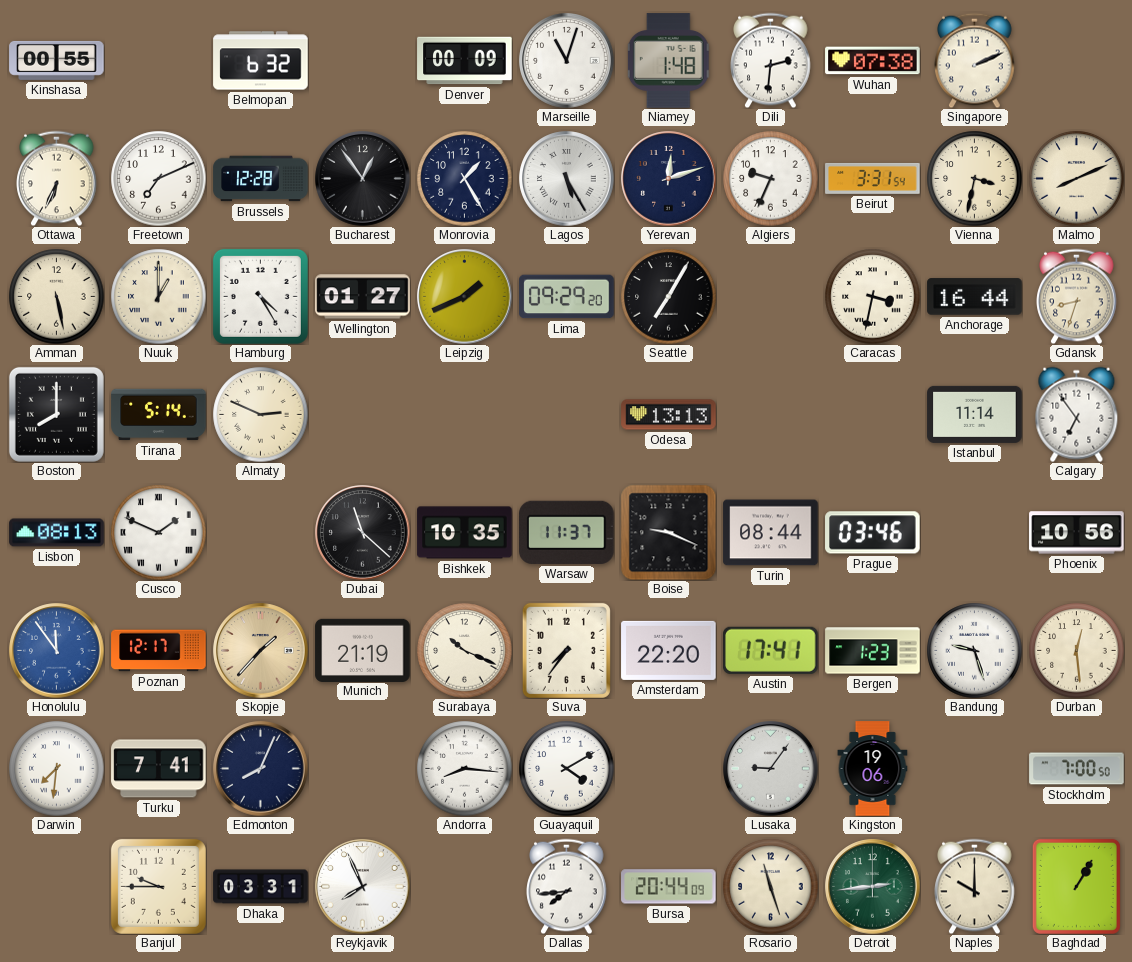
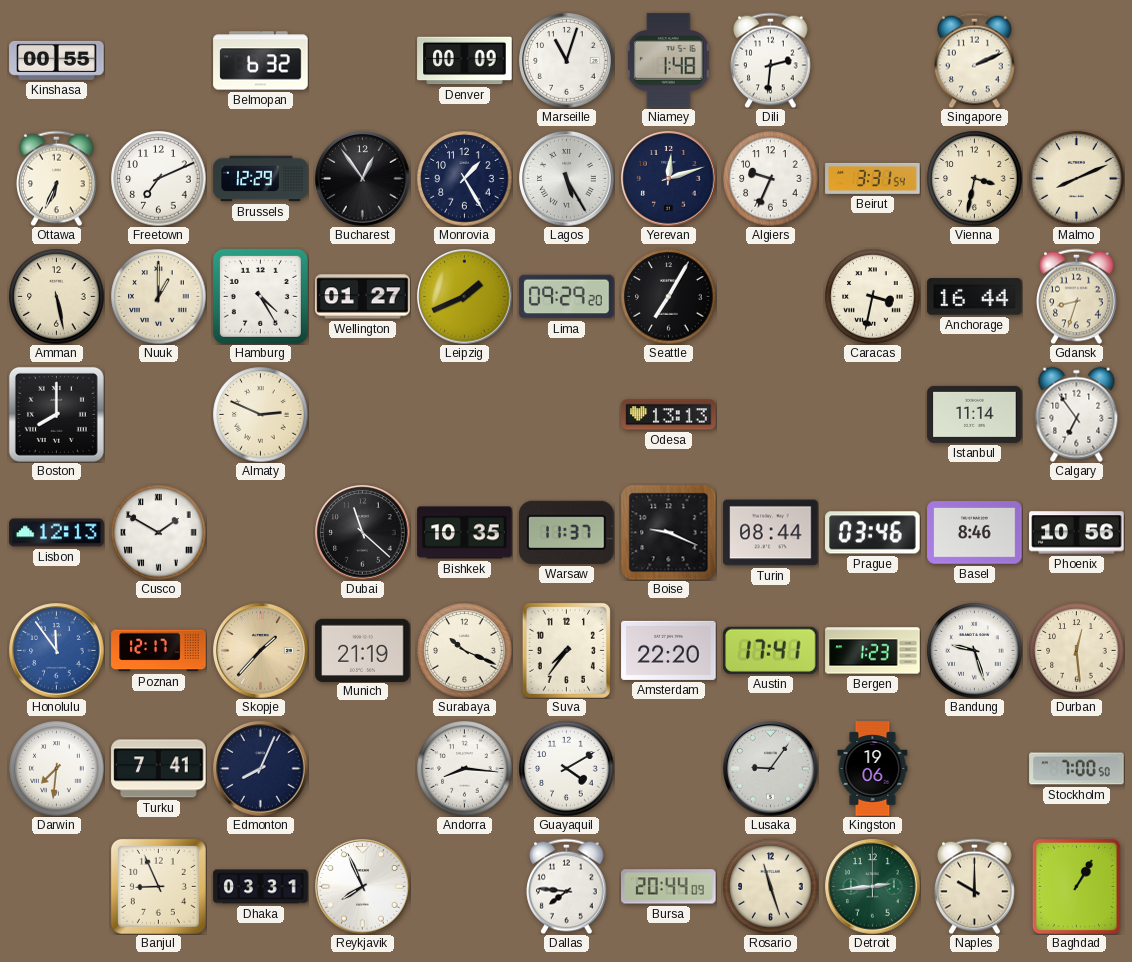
Wuhan: 07:38 -> none (873, 61)
Brussels: 12:28 -> 12:29 (261, 179)
Tirana: 5:14 -> none (159, 415)
Lisbon: 08:13 -> 12:13 (57, 533)
Cusco: 1:49 -> 1:50 (158, 532)
Basel: none -> 8:46 (975, 533)
Banjul: 9:45 -> 8:56 (158, 886)
Dallas: 7:44 -> 7:46 (567, 886)
